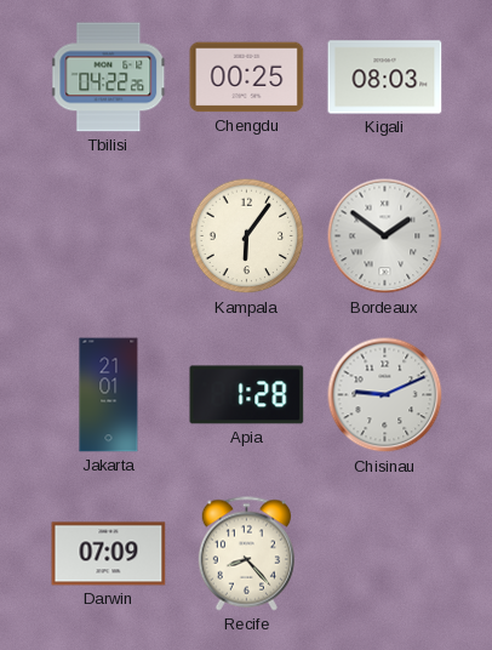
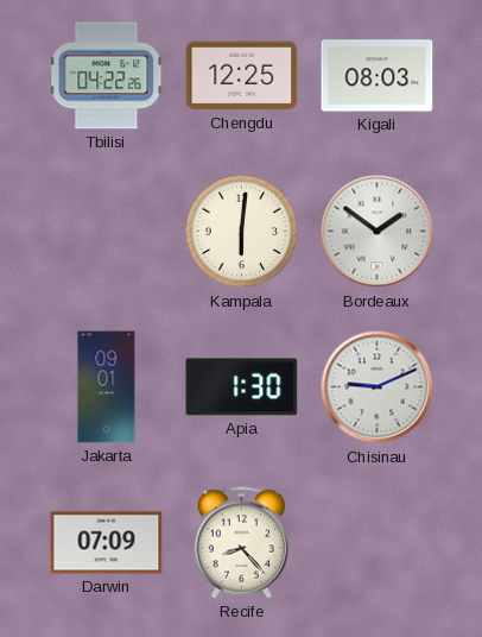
Chengdu: 00:25 -> 12:25 (242, 76)
Kampala: 6:06 -> 6:01 (242, 232)
Jakarta: 21:01 -> 09:01 (107, 387)
Apia: 1:28 -> 1:30 (242, 387)
